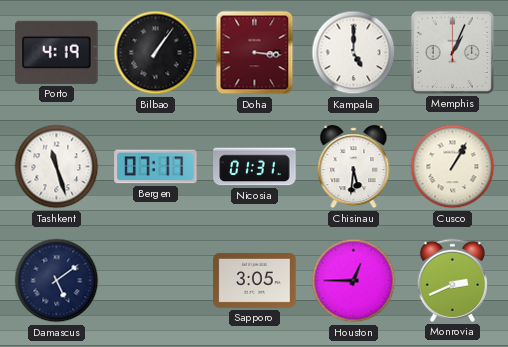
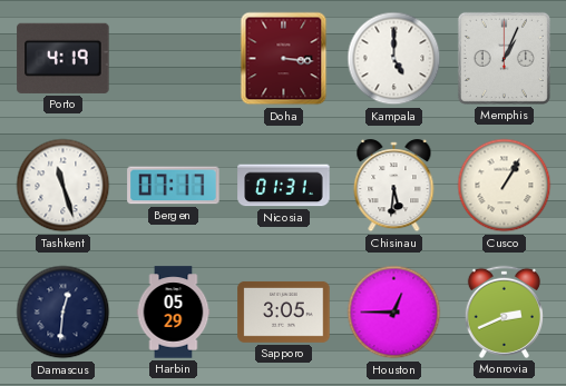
Bilbao: 1:06 -> none (156, 53)
Damascus: 5:09 -> 12:31 (64, 313)
Harbin: none -> 05:29 (174, 313)
